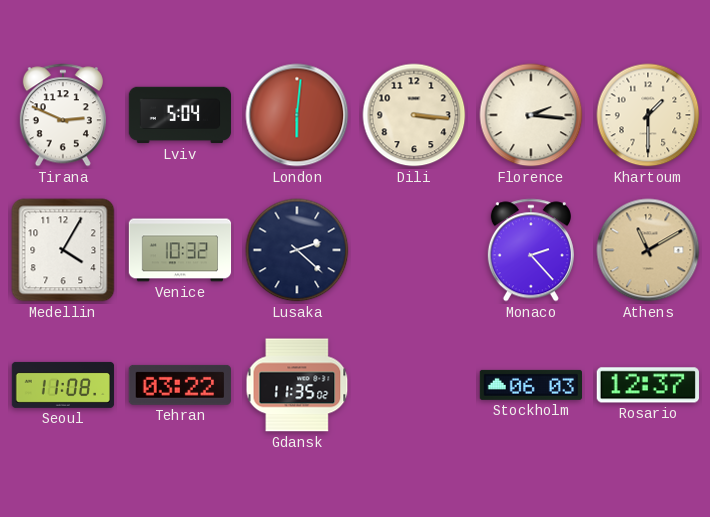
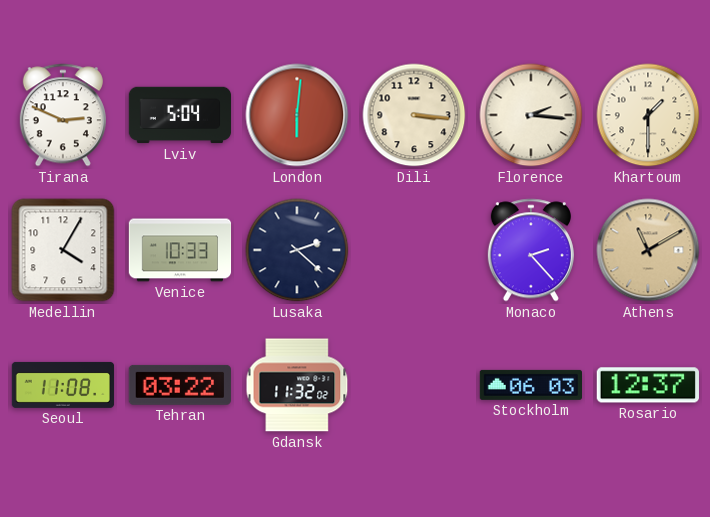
Venice: 10:32 -> 10:33 (180, 250)
Gdansk: 11:35 -> 11:32 (297, 385)
